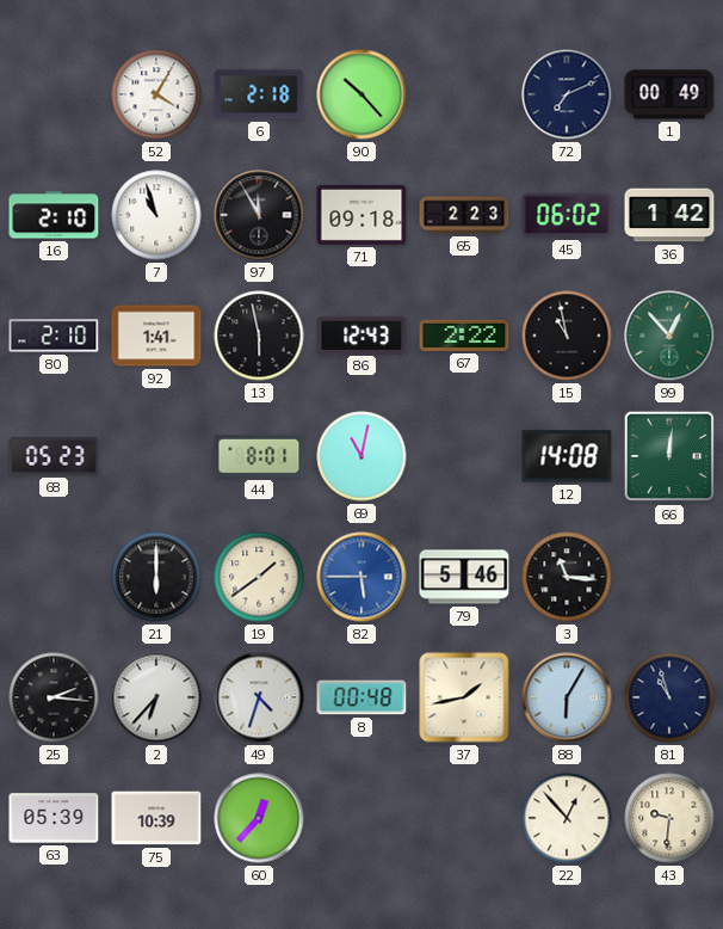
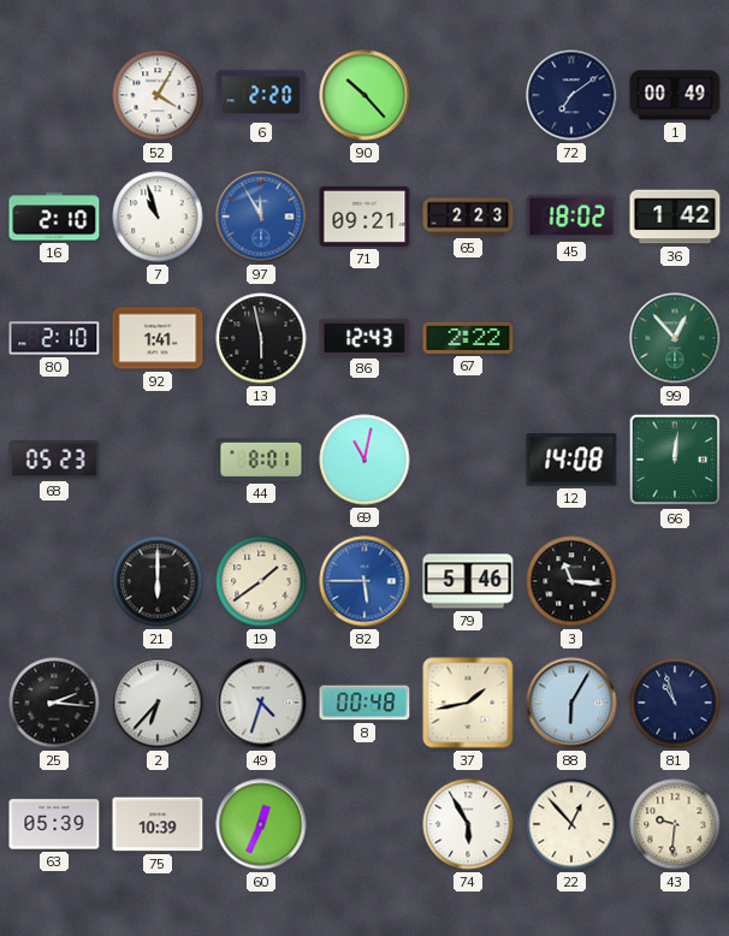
6: 2:18 -> 2:20 (261, 95)
72: 7:11 -> 7:09 (571, 95)
97 dial: black -> blue (261, 217)
71: 09:18 -> 09:21 (364, 217)
45: 06:02 -> 18:02 (571, 217)
15: 10:58 -> none (567, 336)
60: 12:37 -> 12:34 (261, 824)
74: none -> 5:55 (468, 824)
